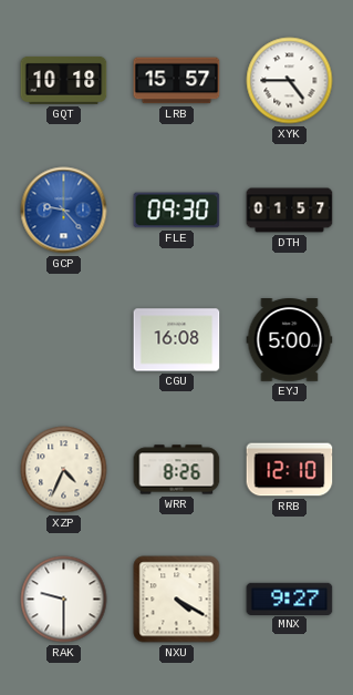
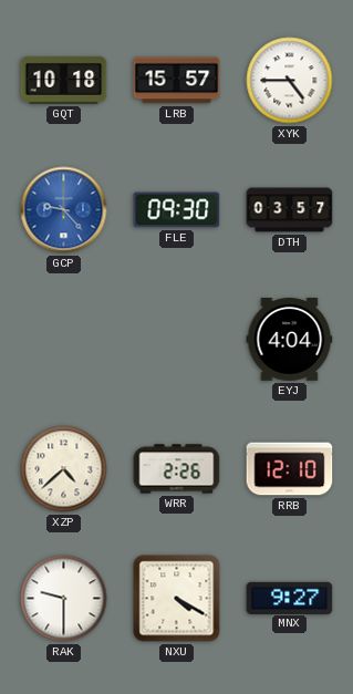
DTH: 01:57 -> 03:57 (290, 210)
CGU: 16:08 -> none (177, 340)
EYJ: 5:00 -> 4:04 (290, 340)
XZP: 4:34 -> 4:38 (64, 469)
WRR: 8:26 -> 2:26 (177, 469)
